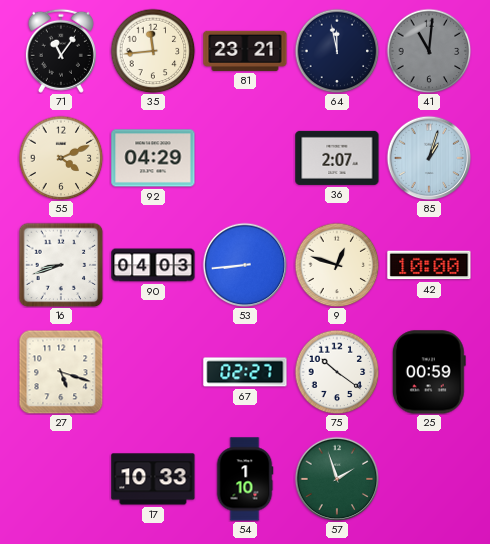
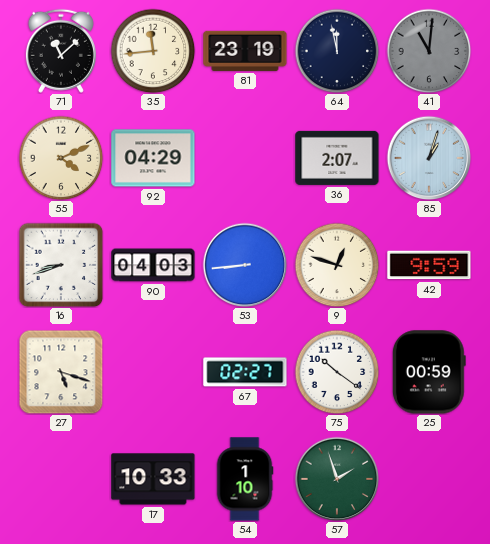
71: 11:06 -> 11:08 (61, 51)
81: 23:21 -> 23:19 (245, 51)
42: 10:00 -> 9:59 (429, 265)
